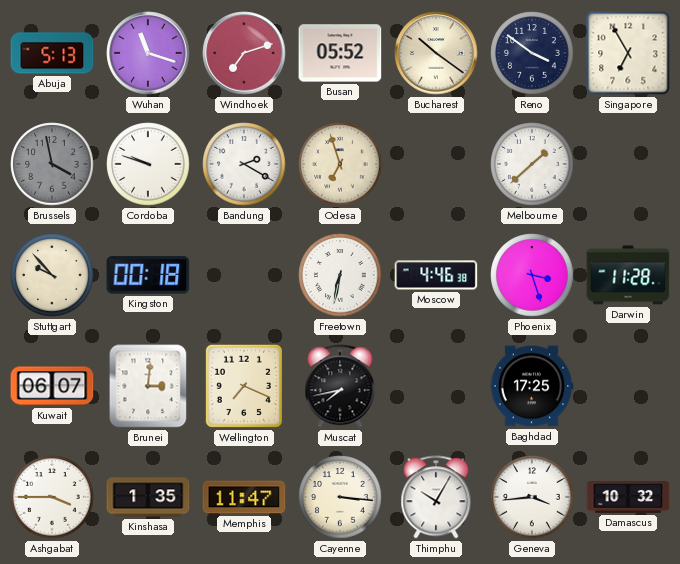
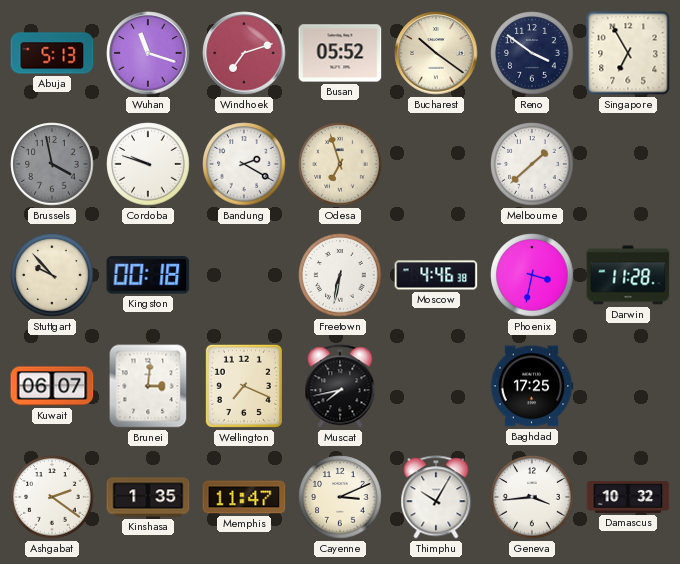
Phoenix: 3:27 -> 3:32 (532, 275)
Ashgabat: 3:45 -> 2:21 (52, 497)
Cayenne: 3:16 -> 3:11 (340, 497)
